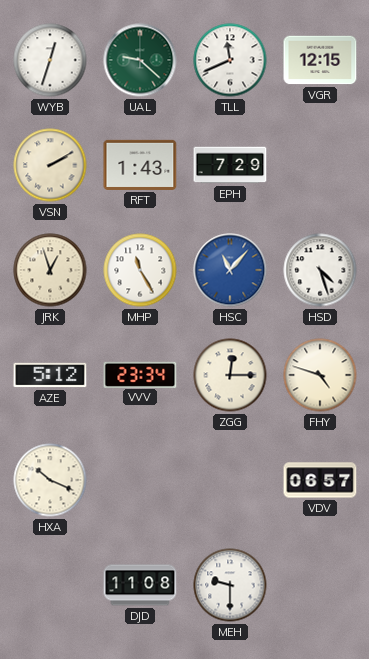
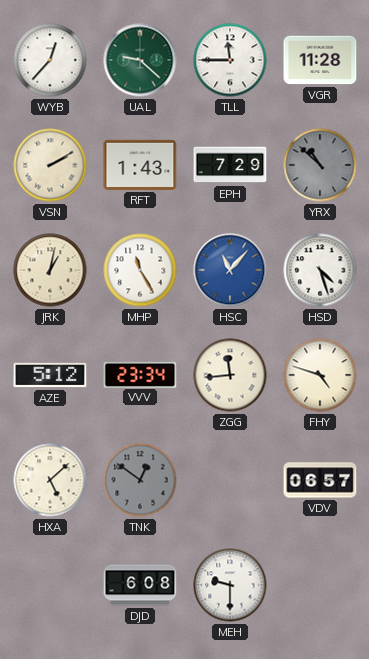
WYB: 12:33 -> 12:37 (50, 60)
TLL: 11:41 -> 11:45 (230, 60)
VGR: 12:15 -> 11:28 (320, 60)
YRX: none -> 10:52 (320, 165)
JRK: 12:57 -> 1:02 (50, 270)
ZGG: 12:15 -> 11:44 (230, 375)
HXA: 10:19 -> 5:08 (50, 480)
TNK: none -> 12:51 (140, 480)
DJD: 11:08 -> 6:08 (140, 585)
